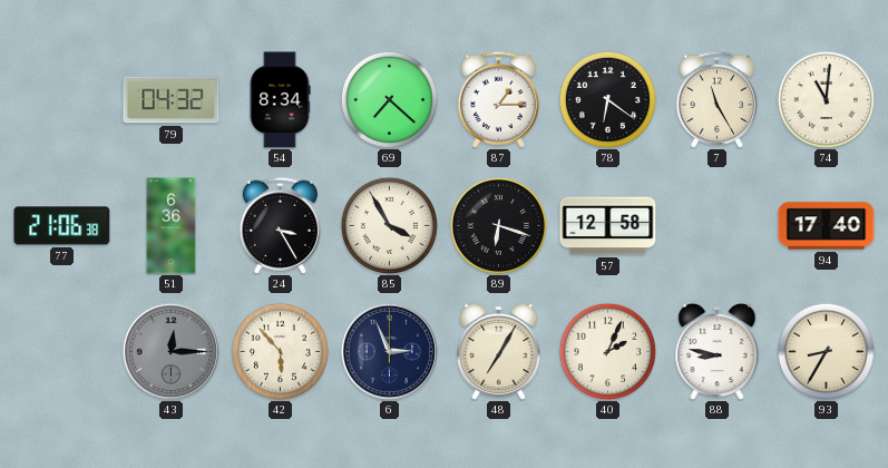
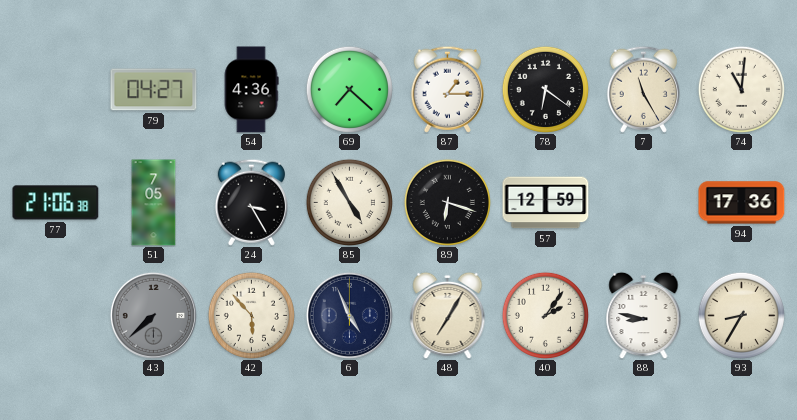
79: 04:32 -> 04:27 (154, 90)
54: 8:34 -> 4:36 (251, 90)
51: 6:36 -> 7:05 (154, 203)
85: 3:55 -> 4:55 (349, 202)
57: 12:58 -> 12:59 (546, 203)
94: 17:40 -> 17:36 (742, 203)
43: 12:15 -> 7:38 (153, 315)
6: 2:56 -> 4:56 (349, 315)
40: 2:04 -> 2:06 (545, 315)
